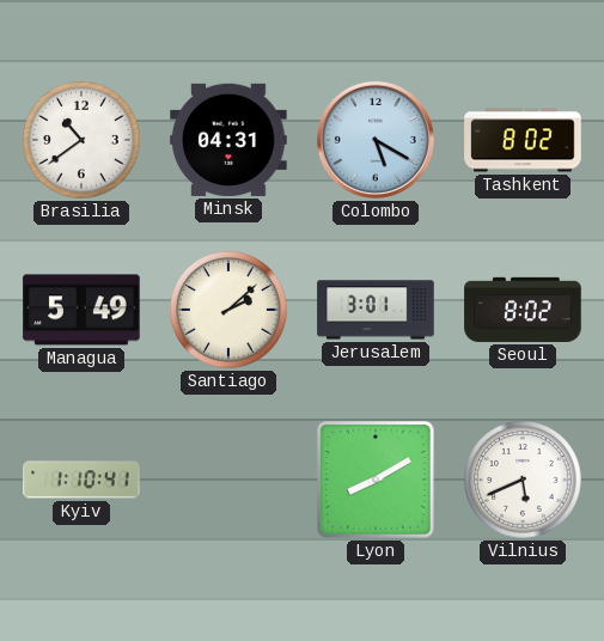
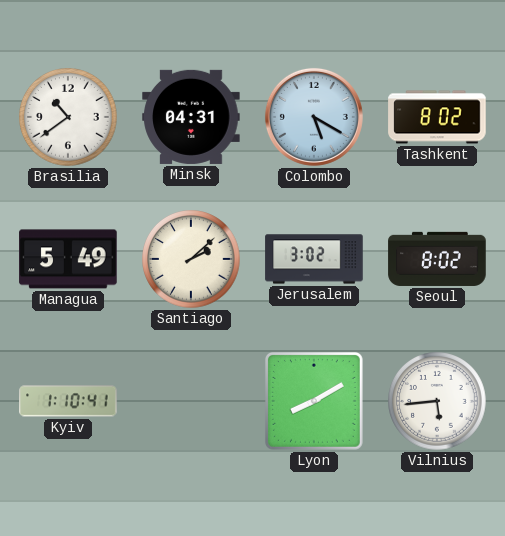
Jerusalem: 3:01 -> 3:02 (314, 259)
Vilnius: 5:41 -> 5:44 (437, 401)
